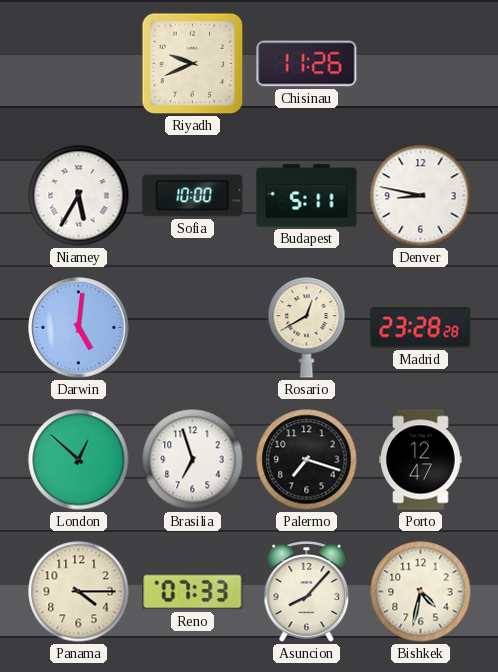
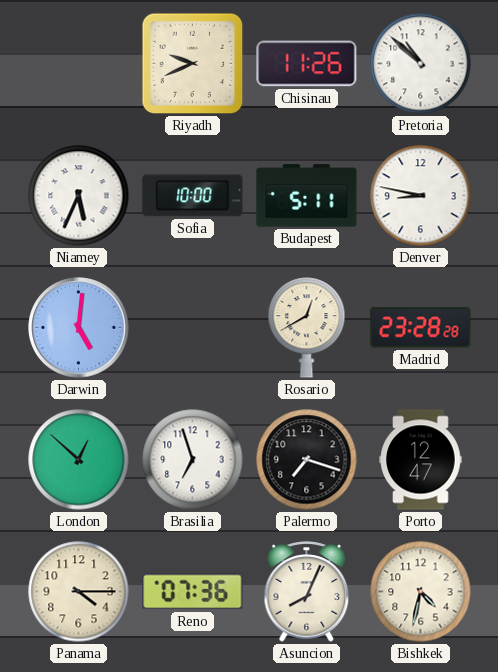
Pretoria: none -> 10:52 (421, 64)
Niamey: 5:35 -> 5:34 (79, 196)
Reno: 07:33 -> 07:36 (193, 592)
Asuncion: 8:07 -> 8:04 (307, 592)
